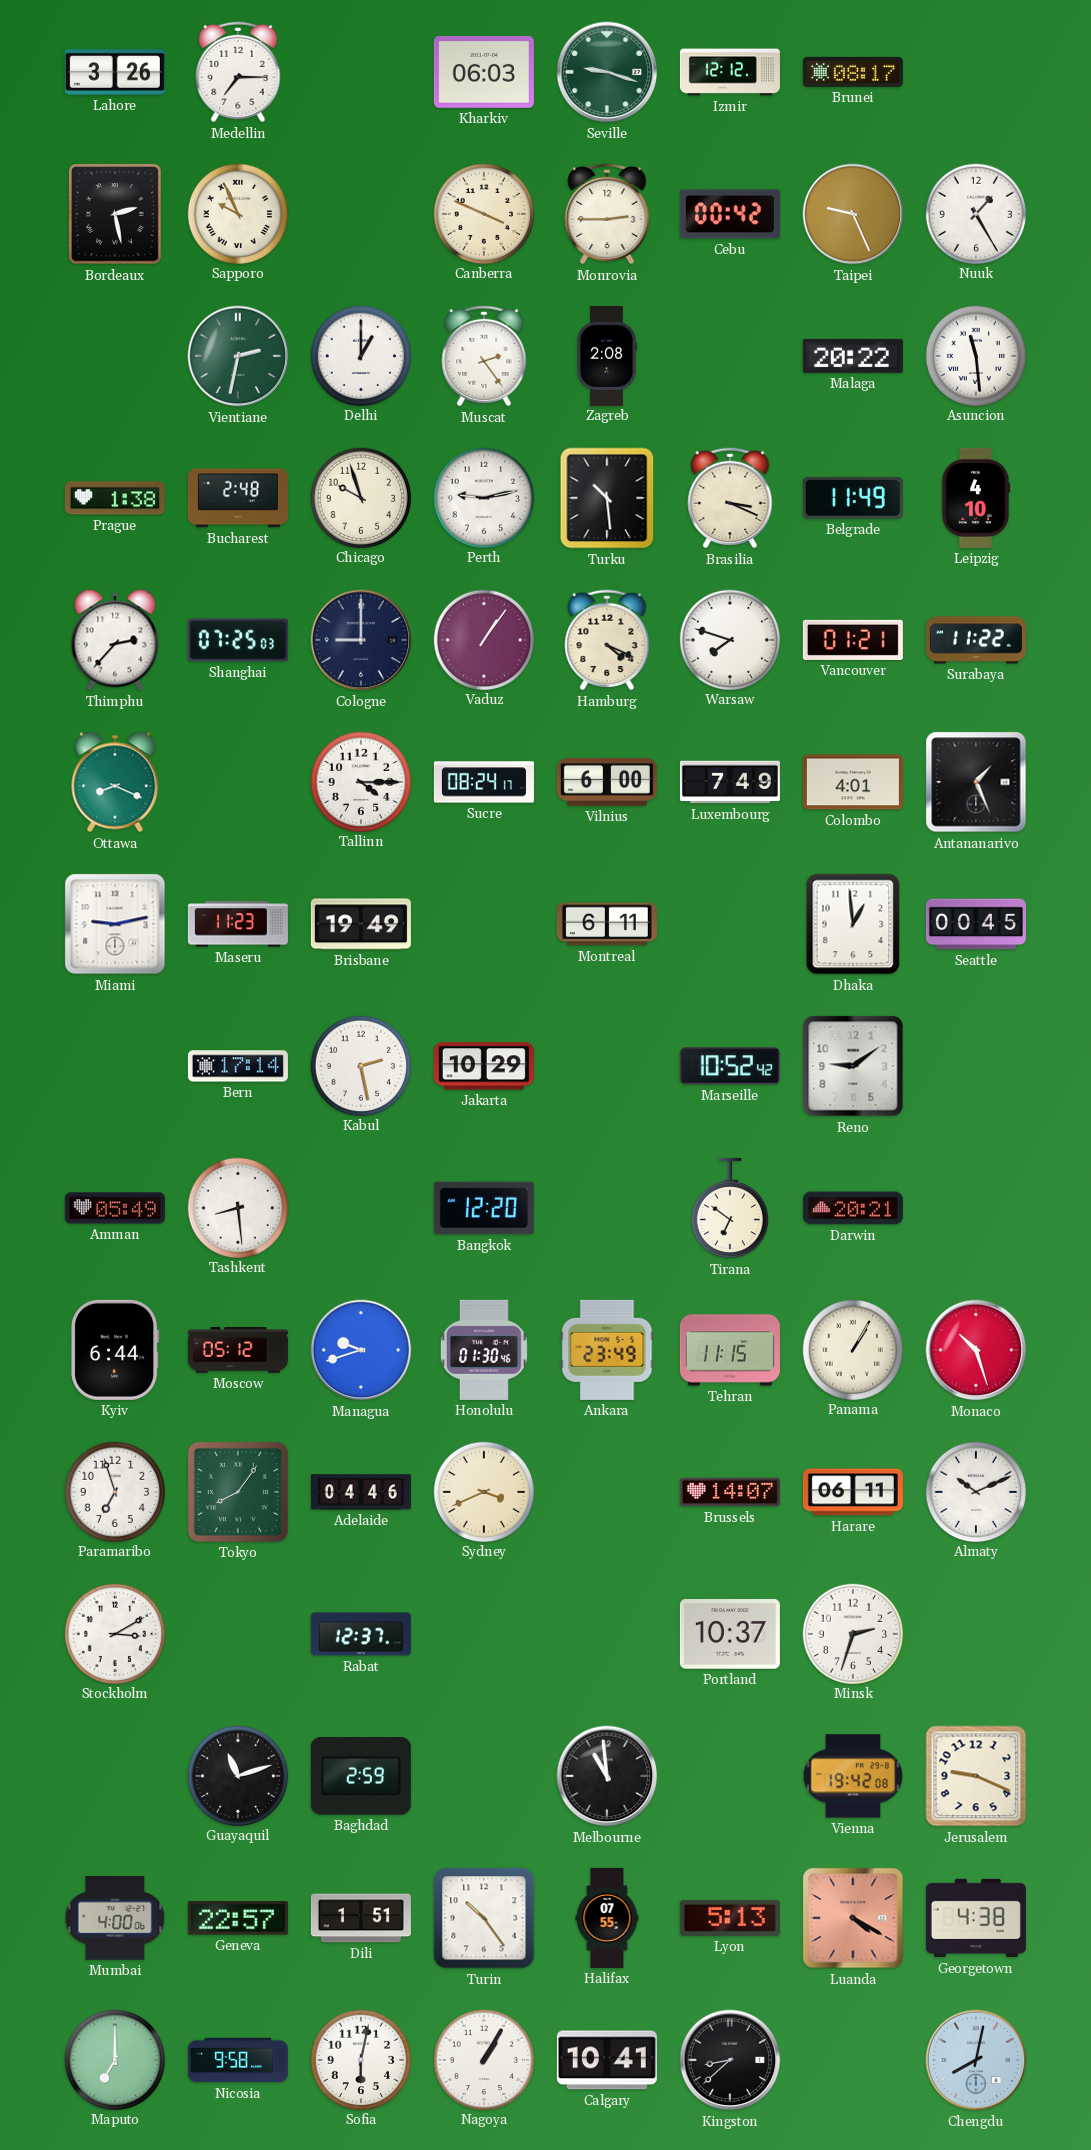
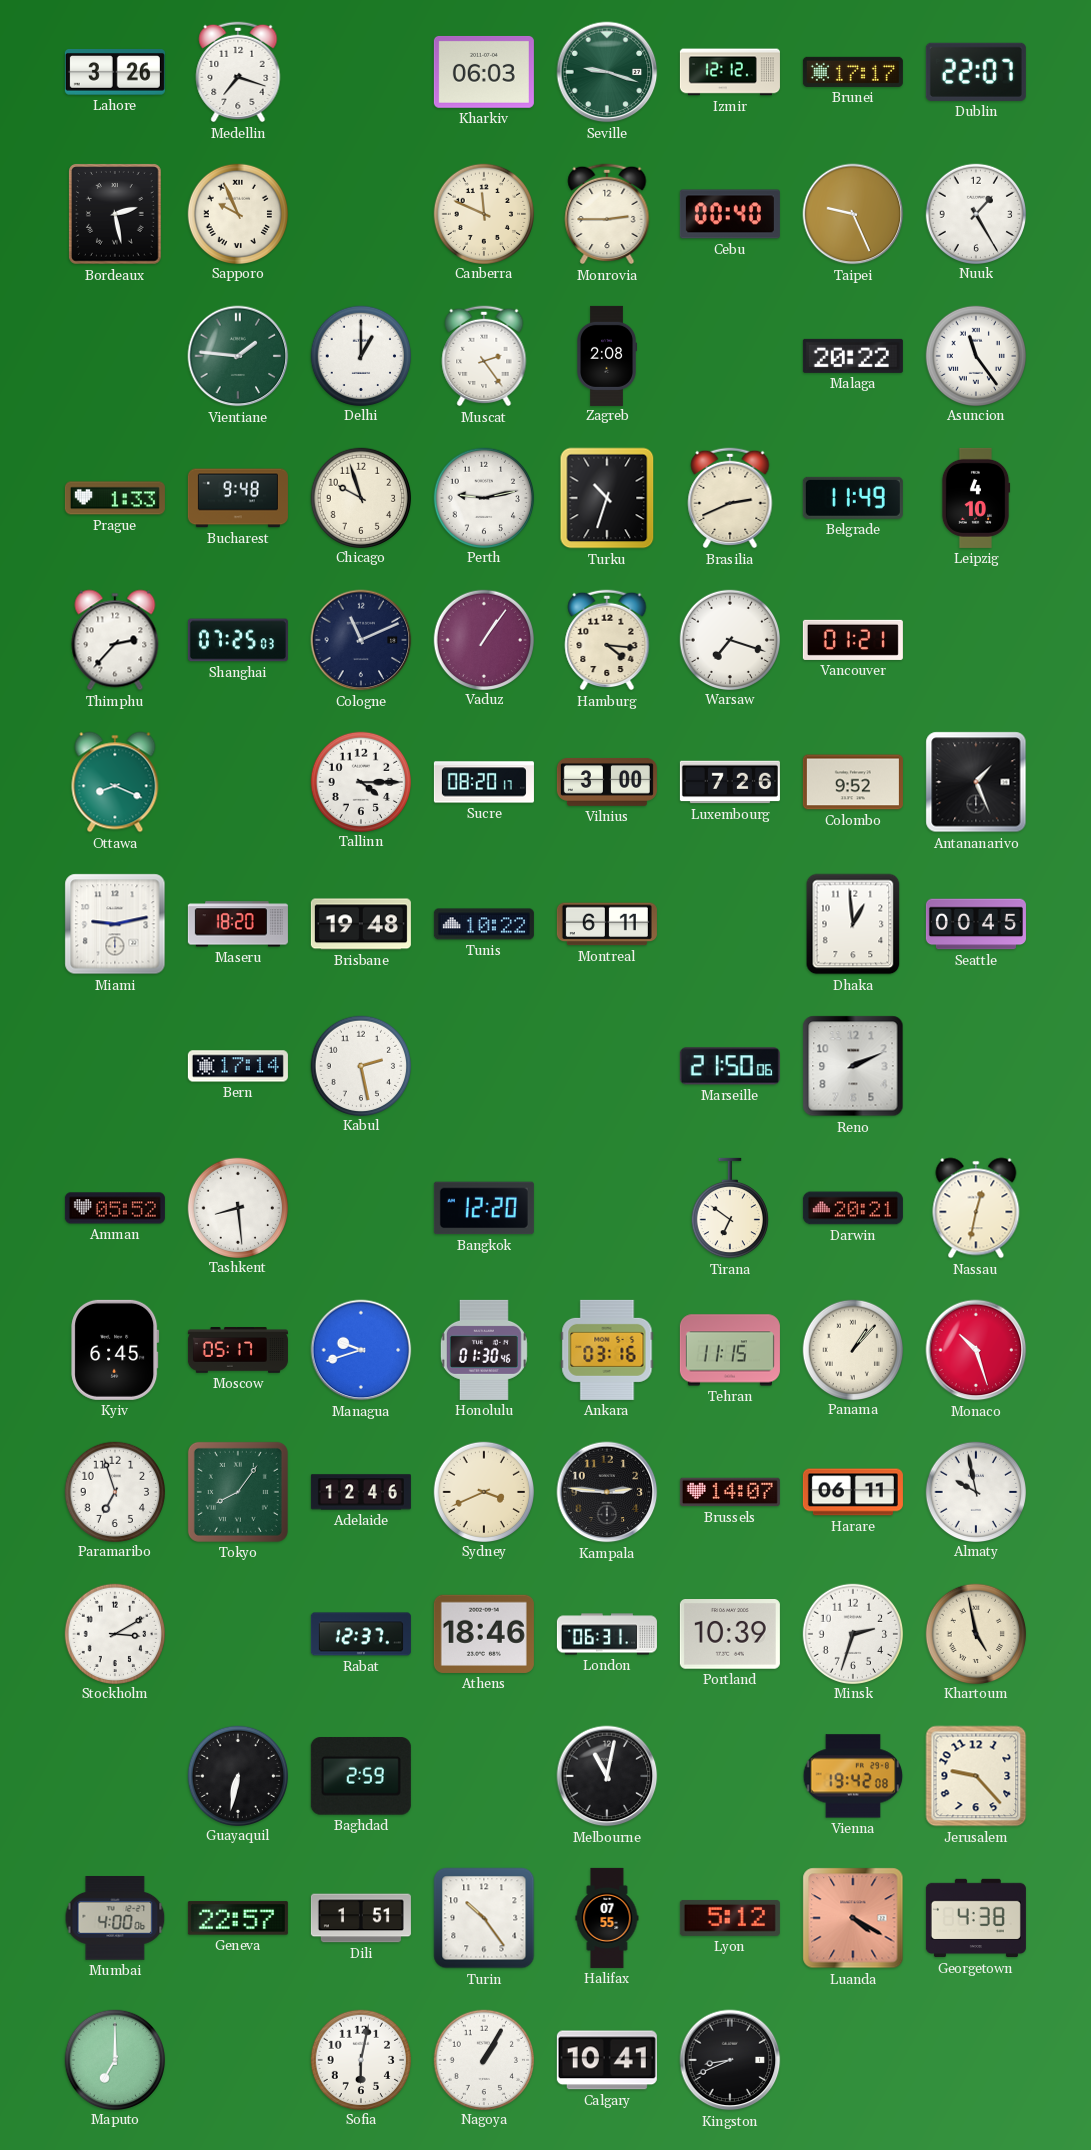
Medellin: 7:15 -> 7:18 (238, 72)
Brunei: 08:17 -> 17:17 (853, 72)
Dublin: none -> 22:07 (976, 72)
Canberra: 3:49 -> 11:49 (483, 213)
Cebu: 00:42 -> 00:40 (730, 214)
Vientiane: 2:32 -> 1:46 (238, 356)
Asuncion: 11:29 -> 11:24 (975, 355)
Prague: 1:38 -> 1:33 (115, 498)
Bucharest: 2:48 -> 9:48 (238, 498)
Turku: 10:29 -> 10:33 (607, 498)
Brasilia: 3:19 -> 2:41 (730, 498)
Cologne: 9:00 -> 11:11 (361, 640)
Hamburg: 4:19 -> 4:16 (607, 640)
Warsaw: 7:48 -> 7:18 (729, 639)
Surabaya: 11:22 -> none (976, 640)
Sucre: 08:24 -> 08:20 (484, 782)
Vilnius: 6:00 -> 3:00 (607, 782)
Luxembourg: 7:49 -> 7:26 (730, 782)
Colombo: 4:01 -> 9:52 (853, 782)
Maseru: 11:23 -> 18:20 (238, 924)
Brisbane: 19:49 -> 19:48 (361, 924)
Tunis: none -> 10:22 (484, 924)
Jakarta: 10:29 -> none (484, 1066)
Marseille: 10:52 -> 21:50 (730, 1066)
Reno: 9:09 -> 2:11 (853, 1066)
Amman: 05:49 -> 05:52 (115, 1208)
Nassau: none -> 12:32 (976, 1208)
Kyiv: 6:44 -> 6:45 (115, 1350)
Moscow: 05:12 -> 05:17 (238, 1351)
Ankara: 23:49 -> 03:16 (607, 1350)
Panama: 1:05 -> 1:07 (852, 1349)
Adelaide: 04:46 -> 12:46 (361, 1492)
Kampala: none -> 2:46 (607, 1492)
Almaty: 10:11 -> 9:58 (975, 1491)
Athens: none -> 18:46 (484, 1634)
London: none -> 06:31 (607, 1634)
Portland: 10:37 -> 10:39 (730, 1635)
Khartoum: none -> 4:58 (975, 1633)
Guayaquil: 11:12 -> 6:32 (237, 1775)
Melbourne: 10:59 -> 11:02 (607, 1776)
Jerusalem: 9:19 -> 9:23 (976, 1776)
Lyon: 5:13 -> 5:12 (730, 1918)
Nicosia: 9:58 -> none (238, 2060)
Kingston: 8:38 -> 8:41 (730, 2060)
Chengdu: 8:02 -> none (976, 2060)
